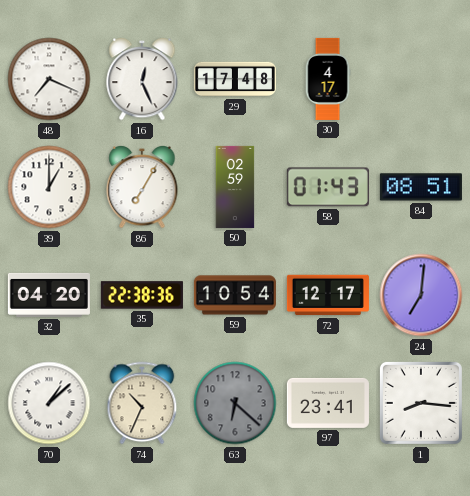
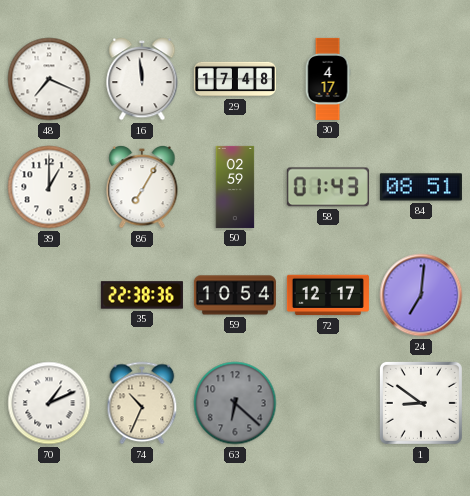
16: 12:26 -> 11:59 (142, 79)
32: 04:20 -> none (49, 295)
70: 1:08 -> 1:11 (49, 403)
97: 23:41 -> none (328, 403)
1: 8:16 -> 8:51 (421, 403)
